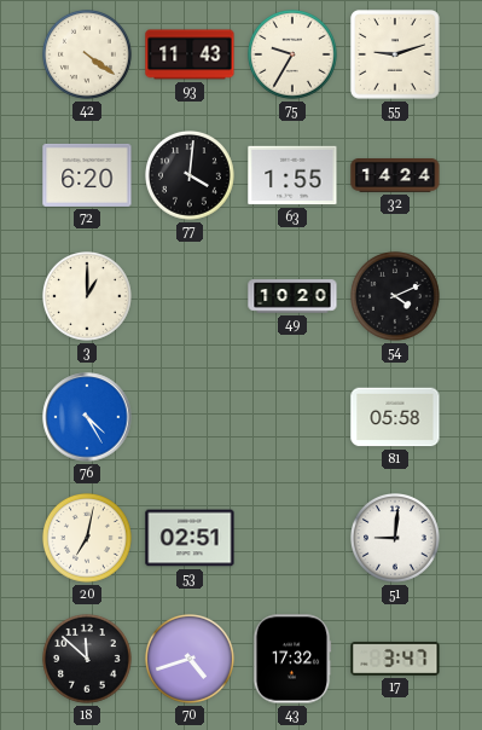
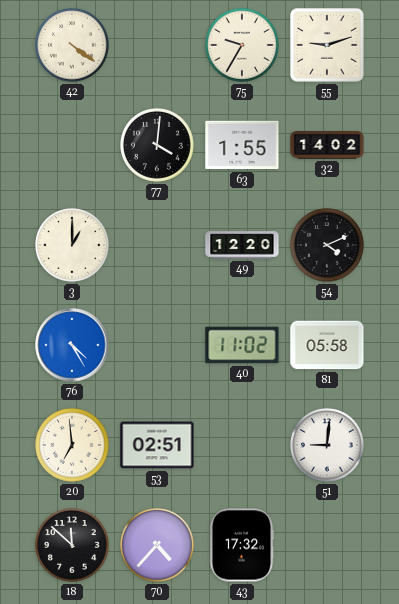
93: 11:43 -> none (190, 54)
72: 6:20 -> none (87, 175)
32: 14:24 -> 14:02 (327, 146)
49: 10:20 -> 12:20 (242, 245)
40: none -> 11:02 (242, 345)
20: 7:02 -> 6:59 (73, 446)
70: 4:42 -> 4:37 (158, 546)
17: 3:47 -> none (395, 659)
